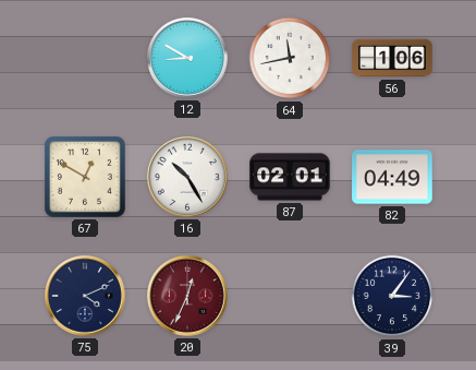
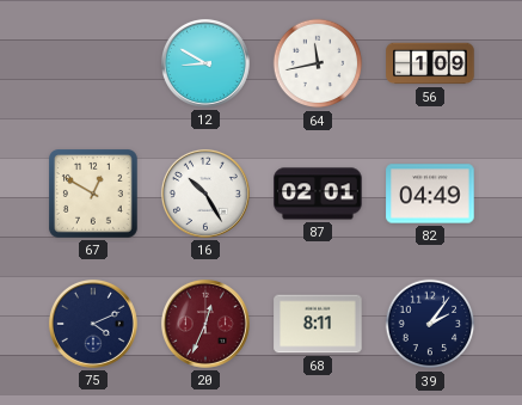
56: 1:06 -> 1:09 (430, 63)
68: none -> 8:11 (318, 324)
39: 3:06 -> 2:06 (430, 324)
